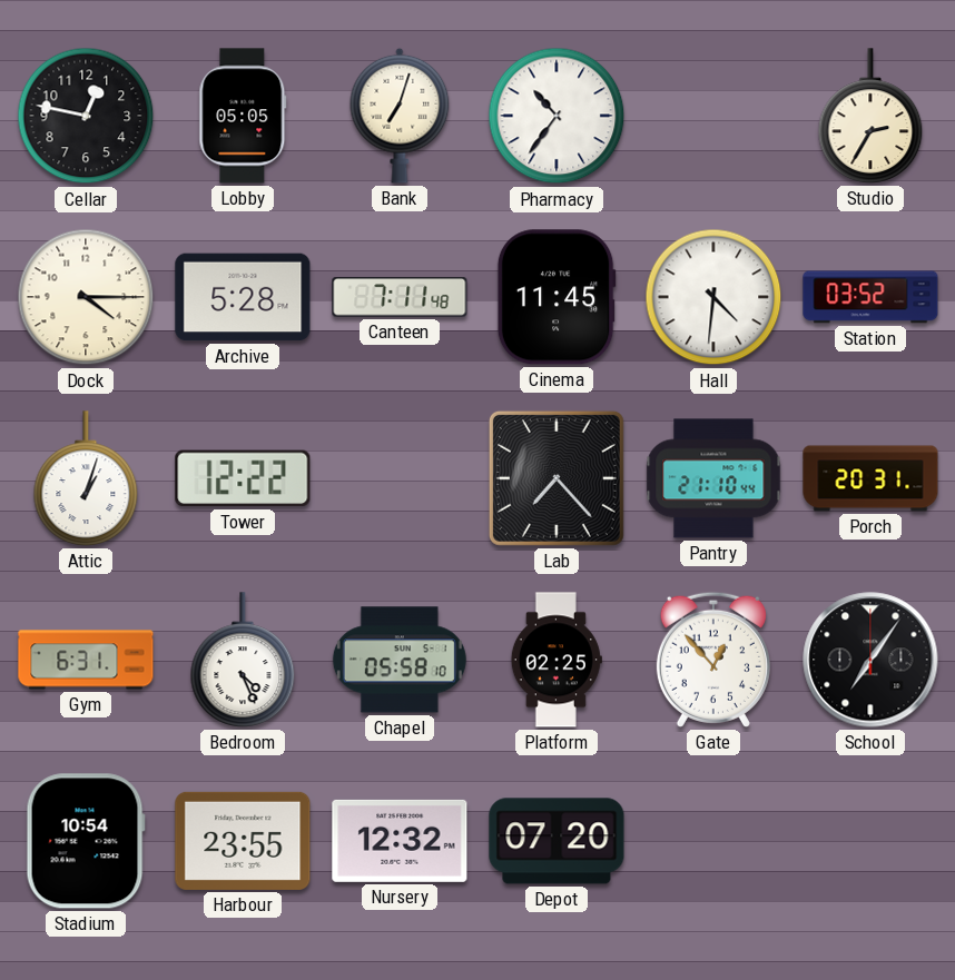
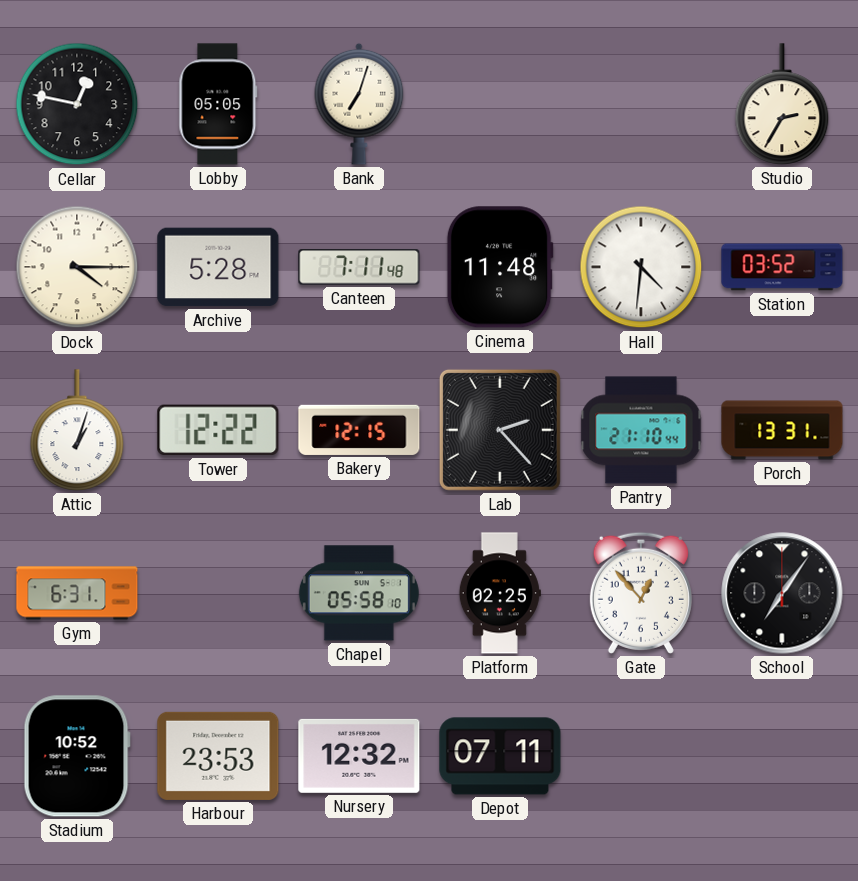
Pharmacy: 10:36 -> none (557, 116)
Cinema: 11:45 -> 11:48 (500, 267)
Bakery: none -> 12:15 (359, 430)
Lab: 7:23 -> 2:23 (500, 430)
Porch: 20:31 -> 13:31 (782, 430)
Bedroom: 4:26 -> none (243, 660)
Stadium: 10:54 -> 10:52 (77, 756)
Harbour: 23:55 -> 23:53 (218, 756)
Depot: 07:20 -> 07:11 (500, 756)
